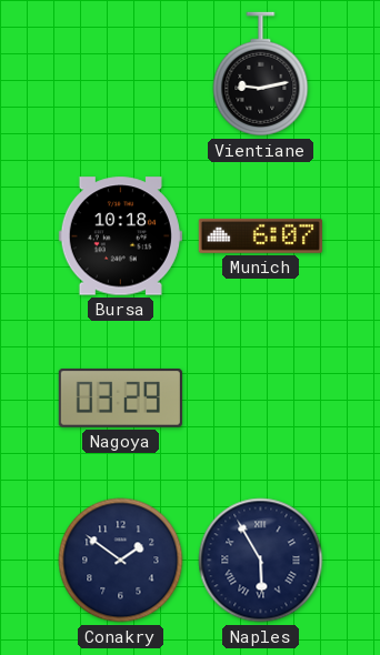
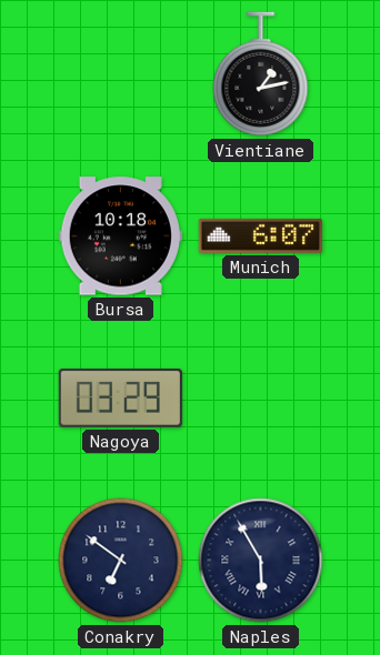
Vientiane: 9:13 -> 1:13 (261, 74)
Conakry: 1:51 -> 6:51 (121, 561)
